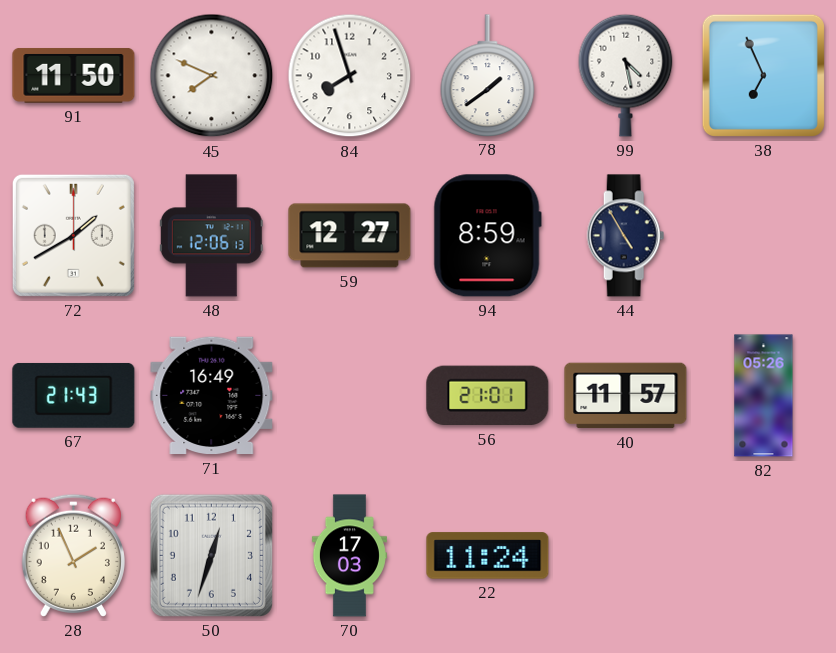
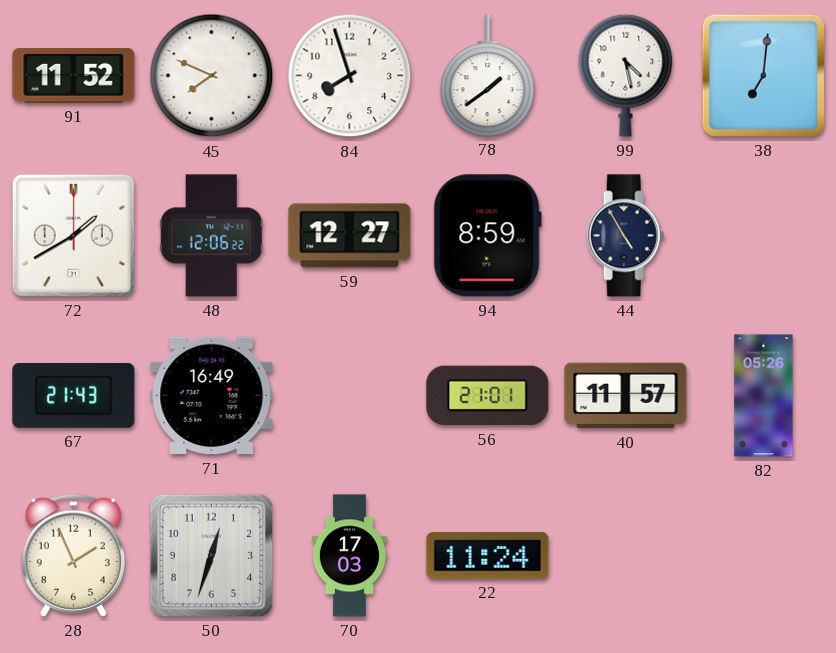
91: 11:50 -> 11:52 (74, 76)
38: 6:56 -> 7:01 (763, 75)
48: 12:06:13 -> 12:06:22 (211, 236)
